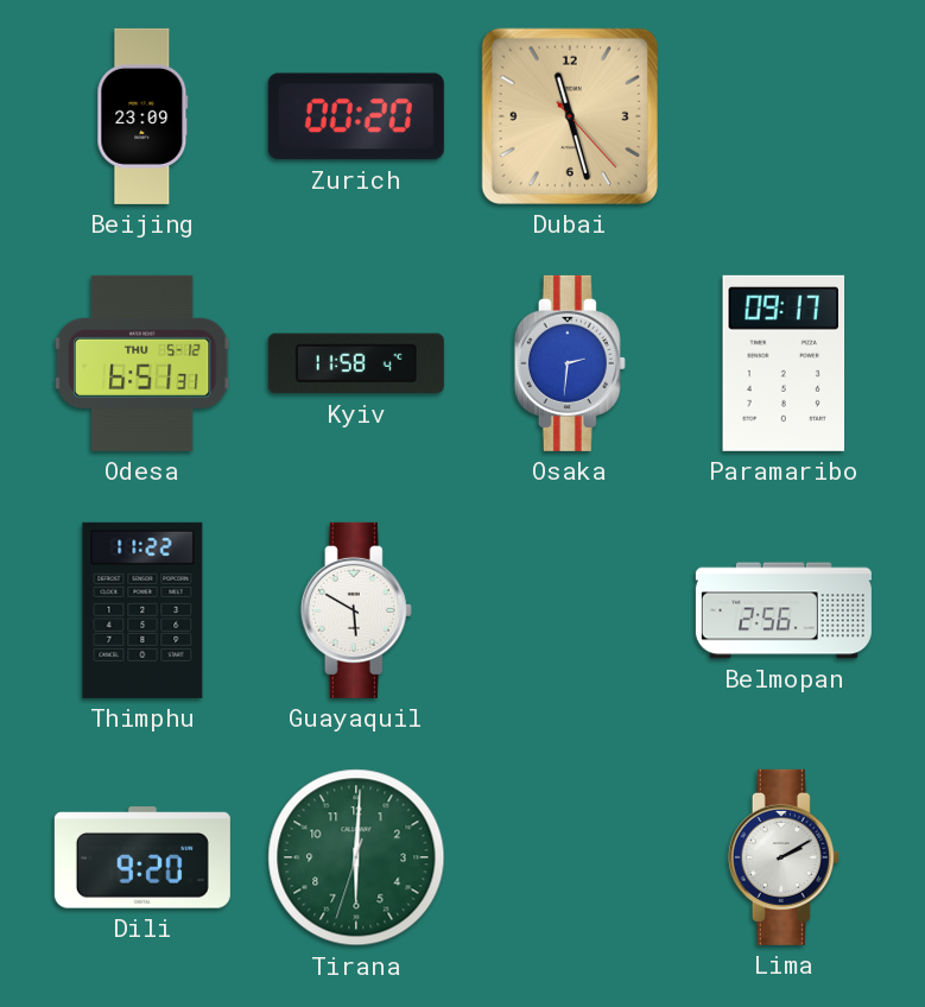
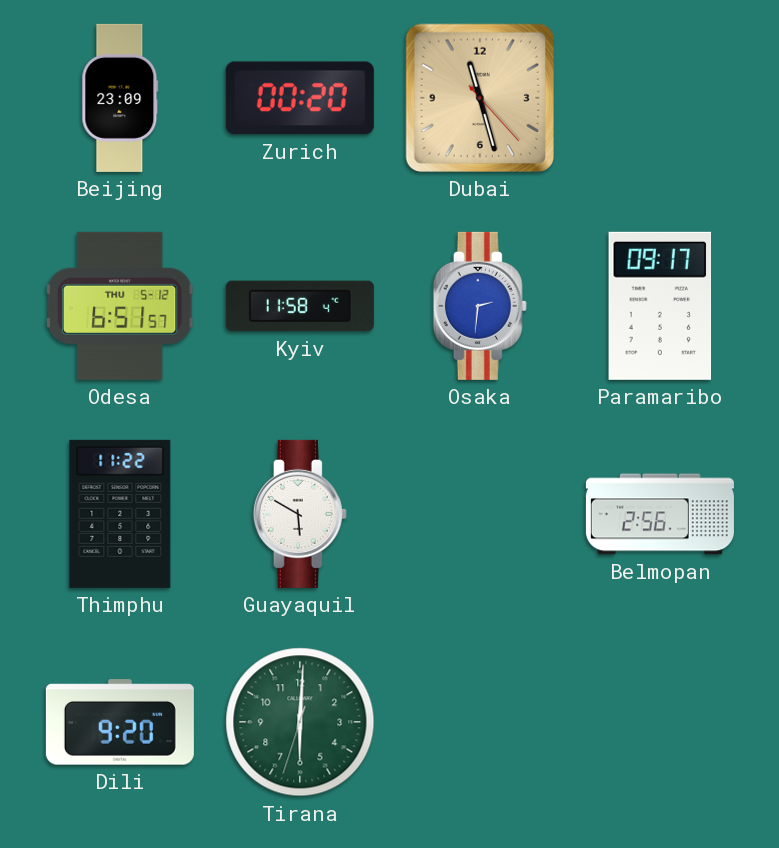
Odesa: 6:51:31 -> 6:51:57 (120, 306)
Lima: 2:10 -> none (784, 857)
